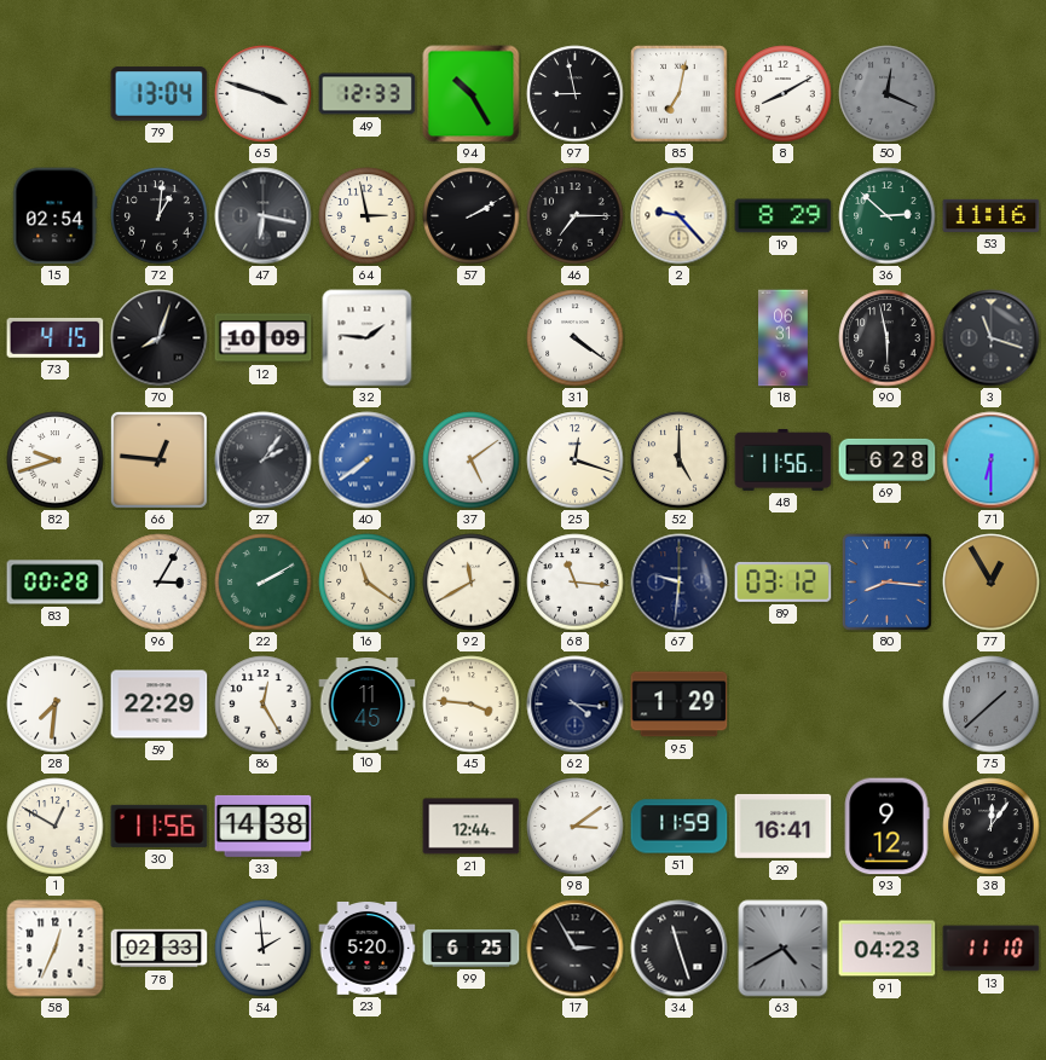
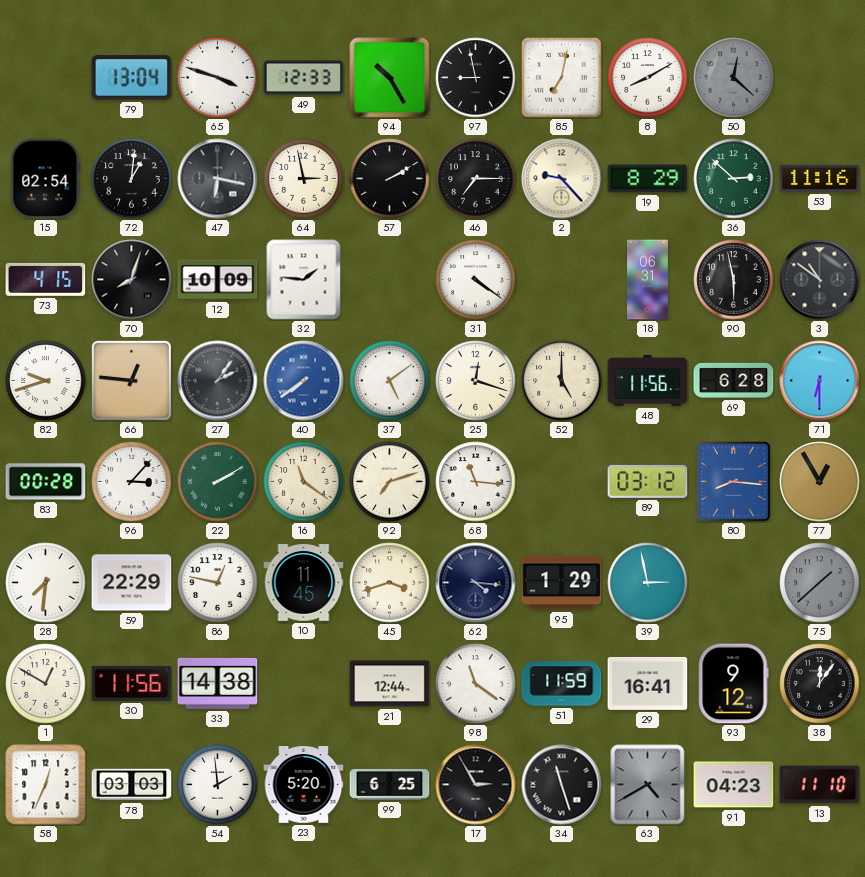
50: 12:19 -> 12:22 (734, 78)
3: 11:18 -> 10:51 (820, 280)
96: 3:05 -> 3:07 (132, 482)
92: 11:40 -> 7:12 (390, 482)
67: 9:31 -> none (680, 583)
86: 12:25 -> 12:47 (218, 583)
45: 3:46 -> 3:42 (390, 583)
39: none -> 2:58 (648, 583)
98: 3:09 -> 11:21 (476, 684)
78: 02:33 -> 03:03 (132, 785)
